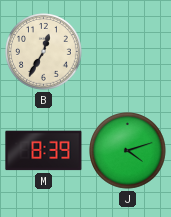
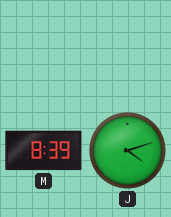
B: 12:35 -> none (44, 52)
